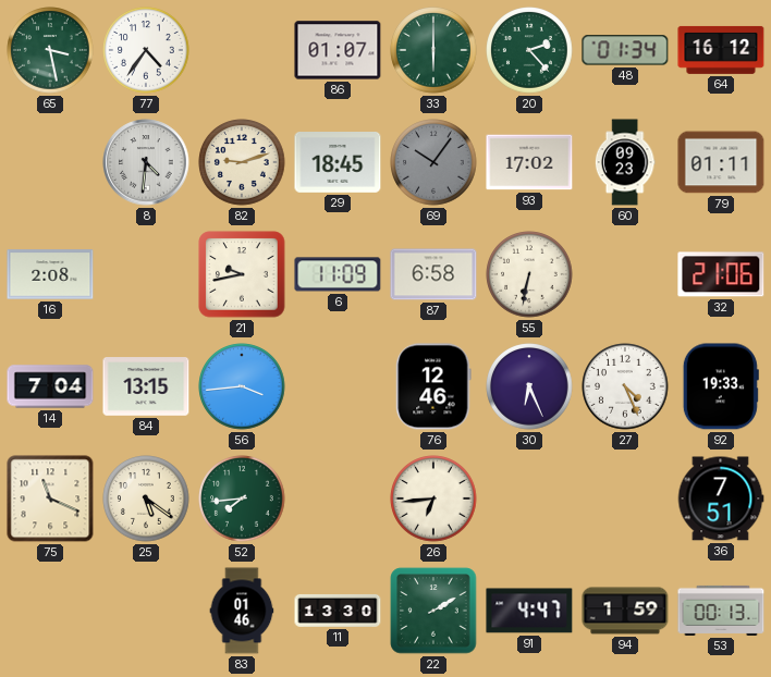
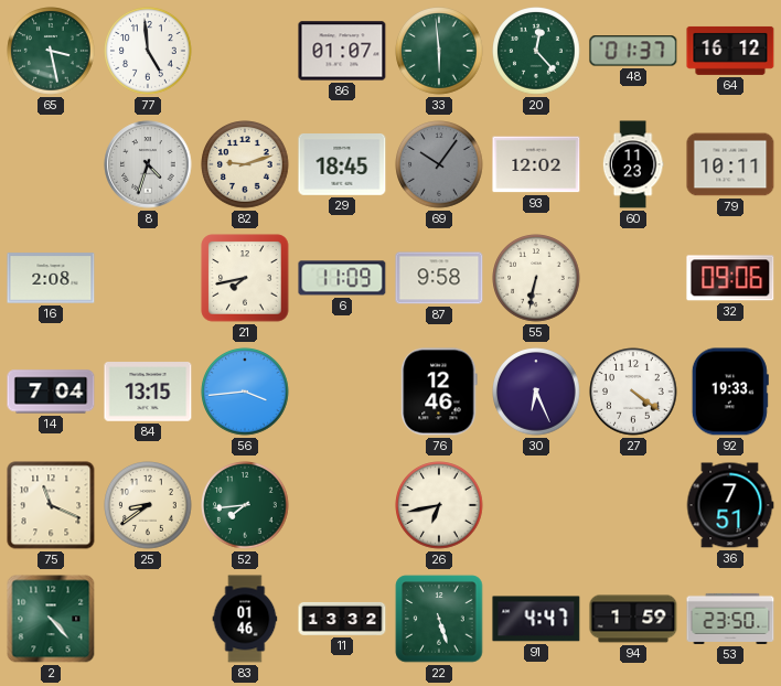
77: 4:36 -> 4:59 (148, 51)
33: 6:00 -> 5:59 (439, 51)
20: 2:23 -> 12:23 (536, 51)
48: 01:34 -> 01:37 (633, 51)
8: 4:31 -> 4:33 (148, 164)
93: 17:02 -> 12:02 (536, 164)
60: 09:23 -> 11:23 (633, 164)
79: 01:11 -> 10:11 (730, 164)
21: 9:43 -> 7:43 (245, 278)
87: 6:58 -> 9:58 (439, 278)
32: 21:06 -> 09:06 (730, 278)
27: 4:26 -> 4:21 (633, 392)
25: 5:21 -> 8:39 (148, 505)
26: 6:44 -> 6:43 (439, 505)
2: none -> 4:23 (51, 619)
11: 13:30 -> 13:32 (342, 619)
22: 2:10 -> 5:27 (439, 619)
53: 00:13 -> 23:50 (730, 619)
